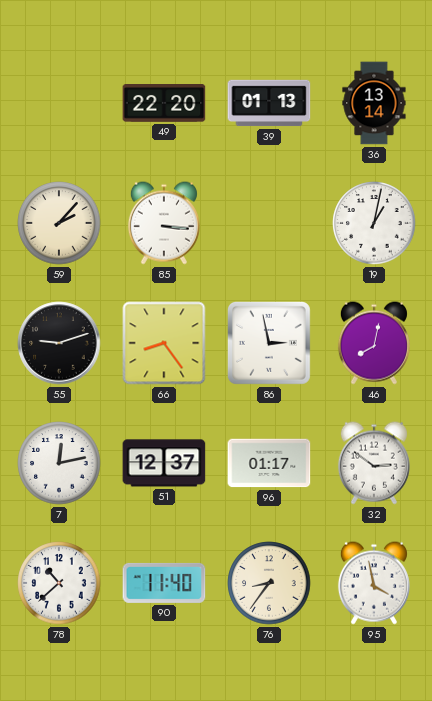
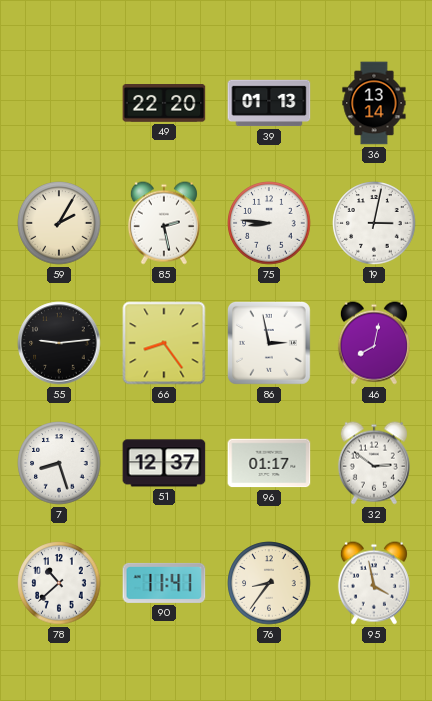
59: 2:07 -> 2:05 (59, 223)
85: 3:16 -> 2:28 (164, 223)
75: none -> 8:46 (269, 223)
19: 1:02 -> 3:02 (374, 223)
55: 9:12 -> 9:14 (59, 343)
7: 12:13 -> 8:27 (59, 463)
90: 11:40 -> 11:41 (164, 583)
